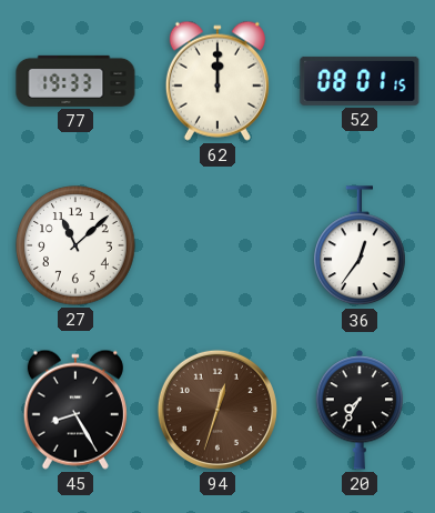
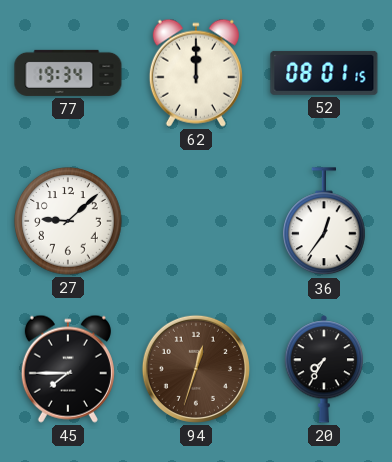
77: 19:33 -> 19:34 (68, 73)
27: 11:08 -> 9:08 (68, 221)
45: 8:25 -> 7:45 (68, 369)
